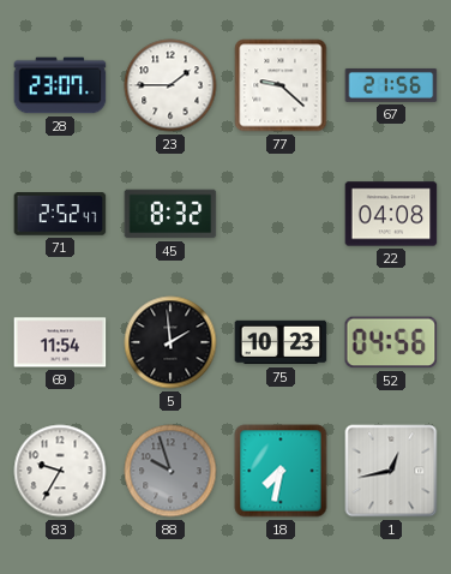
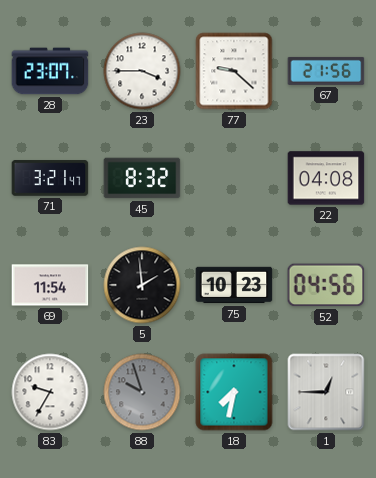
23: 1:45 -> 3:45 (142, 71)
71: 2:52 -> 3:21 (50, 178)
1: 12:43 -> 12:45 (326, 392)
